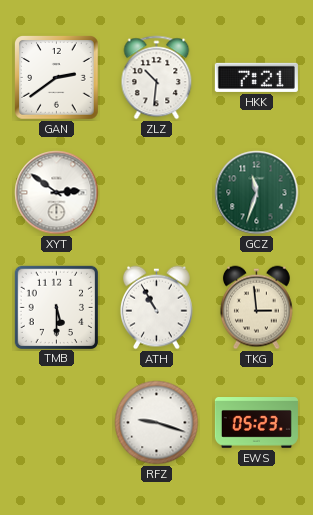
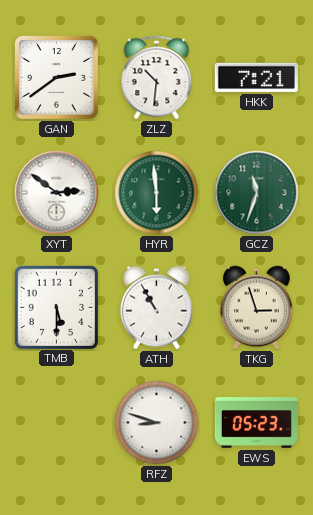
HYR: none -> 5:59 (157, 193)
TKG: 2:59 -> 2:57 (257, 308)
RFZ: 9:18 -> 8:48 (157, 423)
